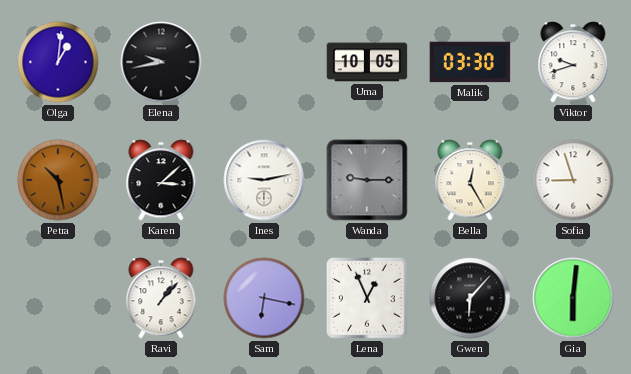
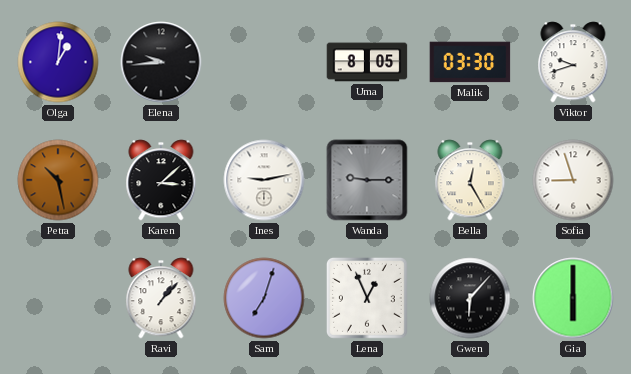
Elena: 9:43 -> 9:44 (161, 62)
Uma: 10:05 -> 8:05 (367, 62)
Sam: 6:17 -> 7:03 (264, 298)
Gia: 6:01 -> 6:00 (573, 298)
